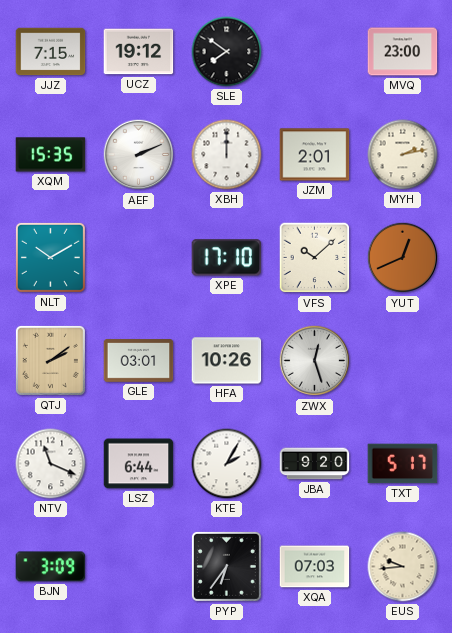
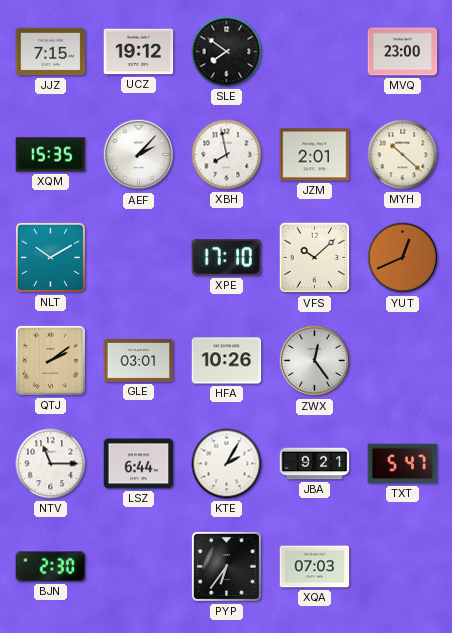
AEF: 2:11 -> 2:07 (139, 155)
XBH: 12:00 -> 7:58 (227, 155)
MYH: 2:13 -> 10:22 (403, 155)
ZWX: 12:27 -> 12:24 (315, 361)
NTV: 11:19 -> 11:15 (51, 464)
JBA: 9:20 -> 9:21 (315, 464)
TXT: 5:17 -> 5:47 (403, 464)
BJN: 3:09 -> 2:30 (51, 567)
EUS: 9:44 -> none (403, 567)
